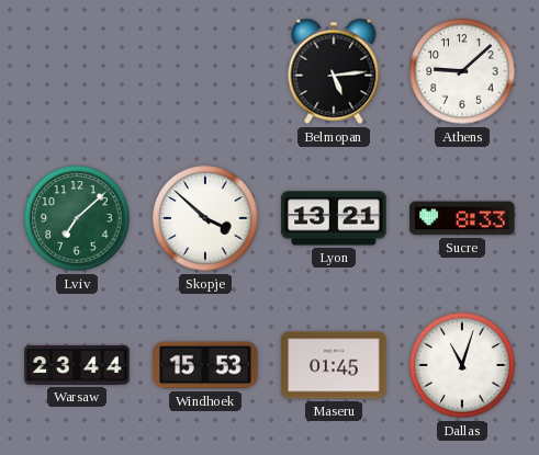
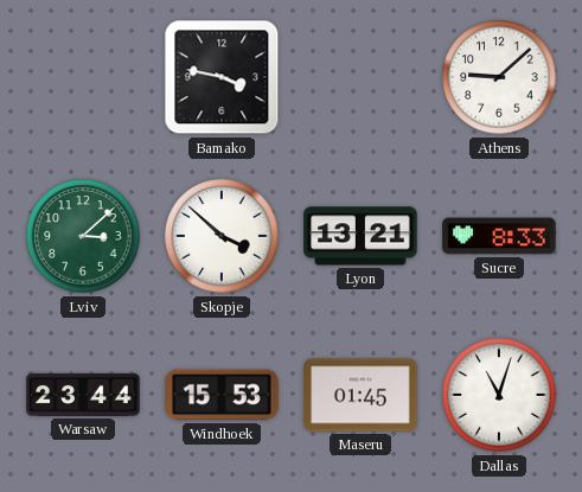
Bamako: none -> 3:47 (222, 77)
Belmopan: 5:14 -> none (334, 71)
Lviv: 7:08 -> 3:08 (83, 236)
